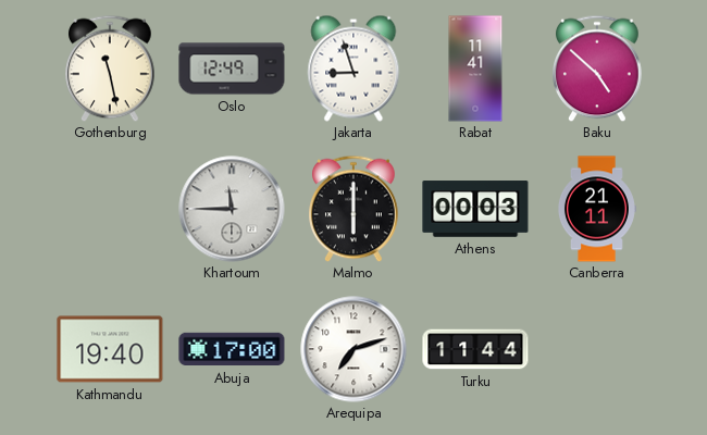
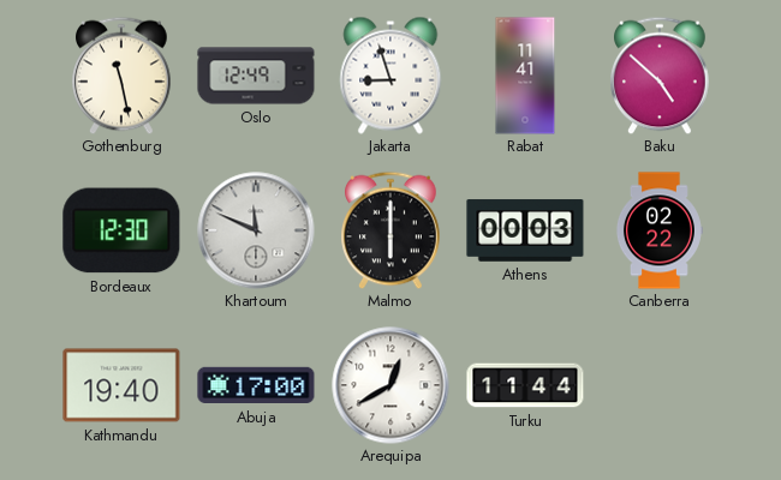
Bordeaux: none -> 12:30 (121, 230)
Khartoum: 11:45 -> 11:49 (256, 230)
Canberra: 21:11 -> 02:22 (658, 230)
Arequipa: 7:12 -> 12:40 (390, 385)
